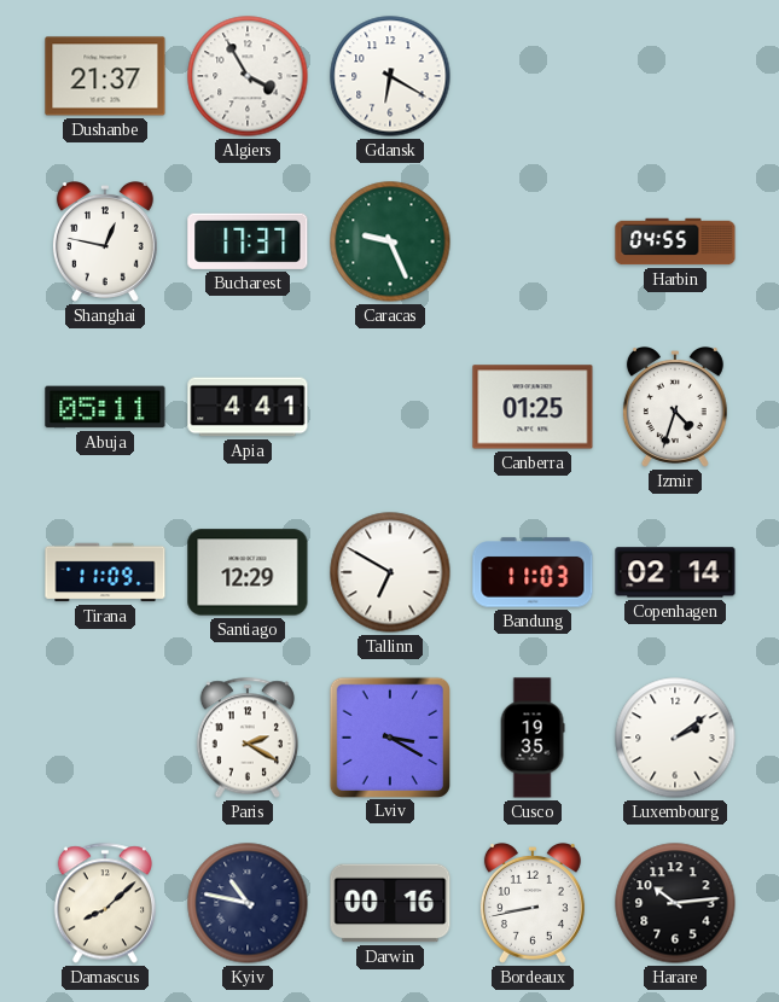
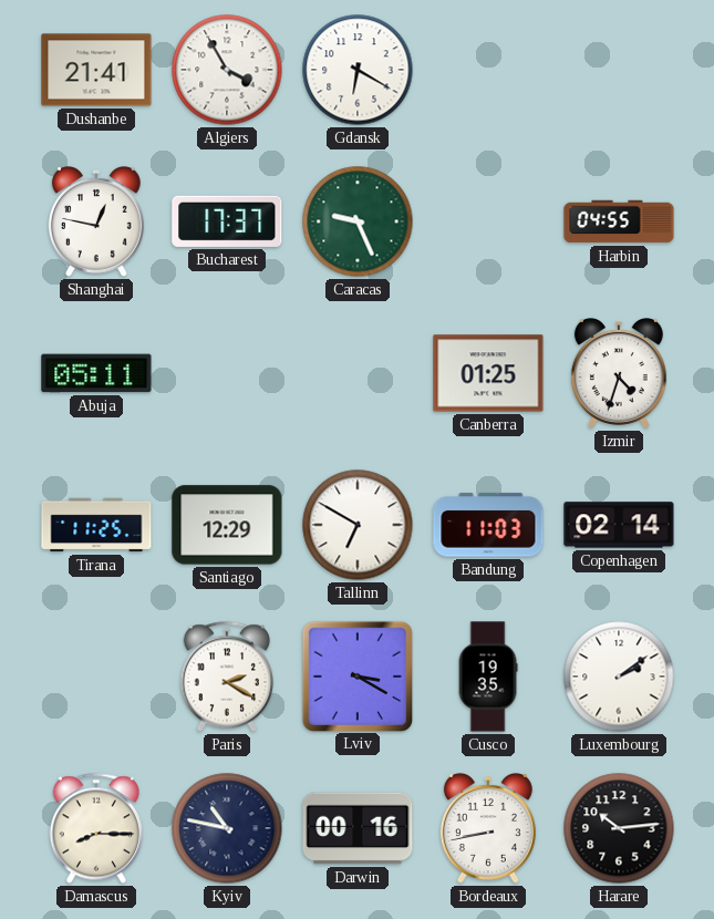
Dushanbe: 21:37 -> 21:41 (96, 70)
Apia: 4:41 -> none (248, 407)
Tirana: 11:09 -> 11:25 (96, 525)
Damascus: 8:08 -> 8:15 (96, 828)
